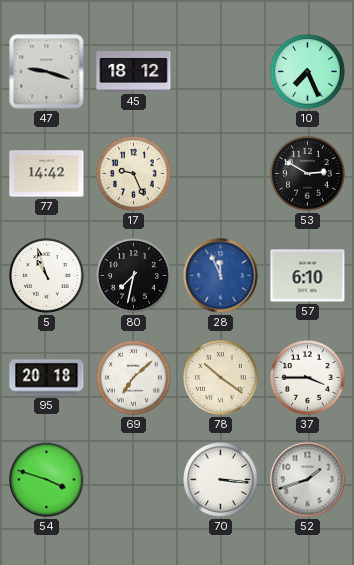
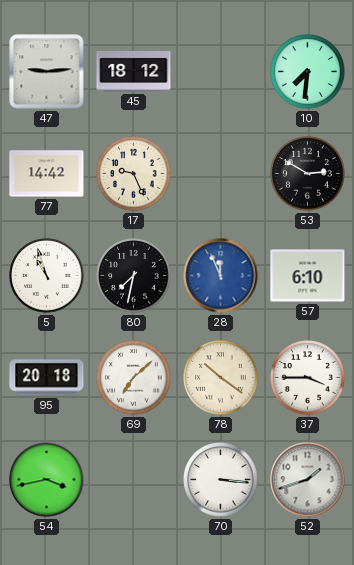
47: 9:18 -> 9:14 (47, 72)
10: 7:26 -> 7:31 (308, 72)
54: 3:48 -> 3:43 (47, 480)
